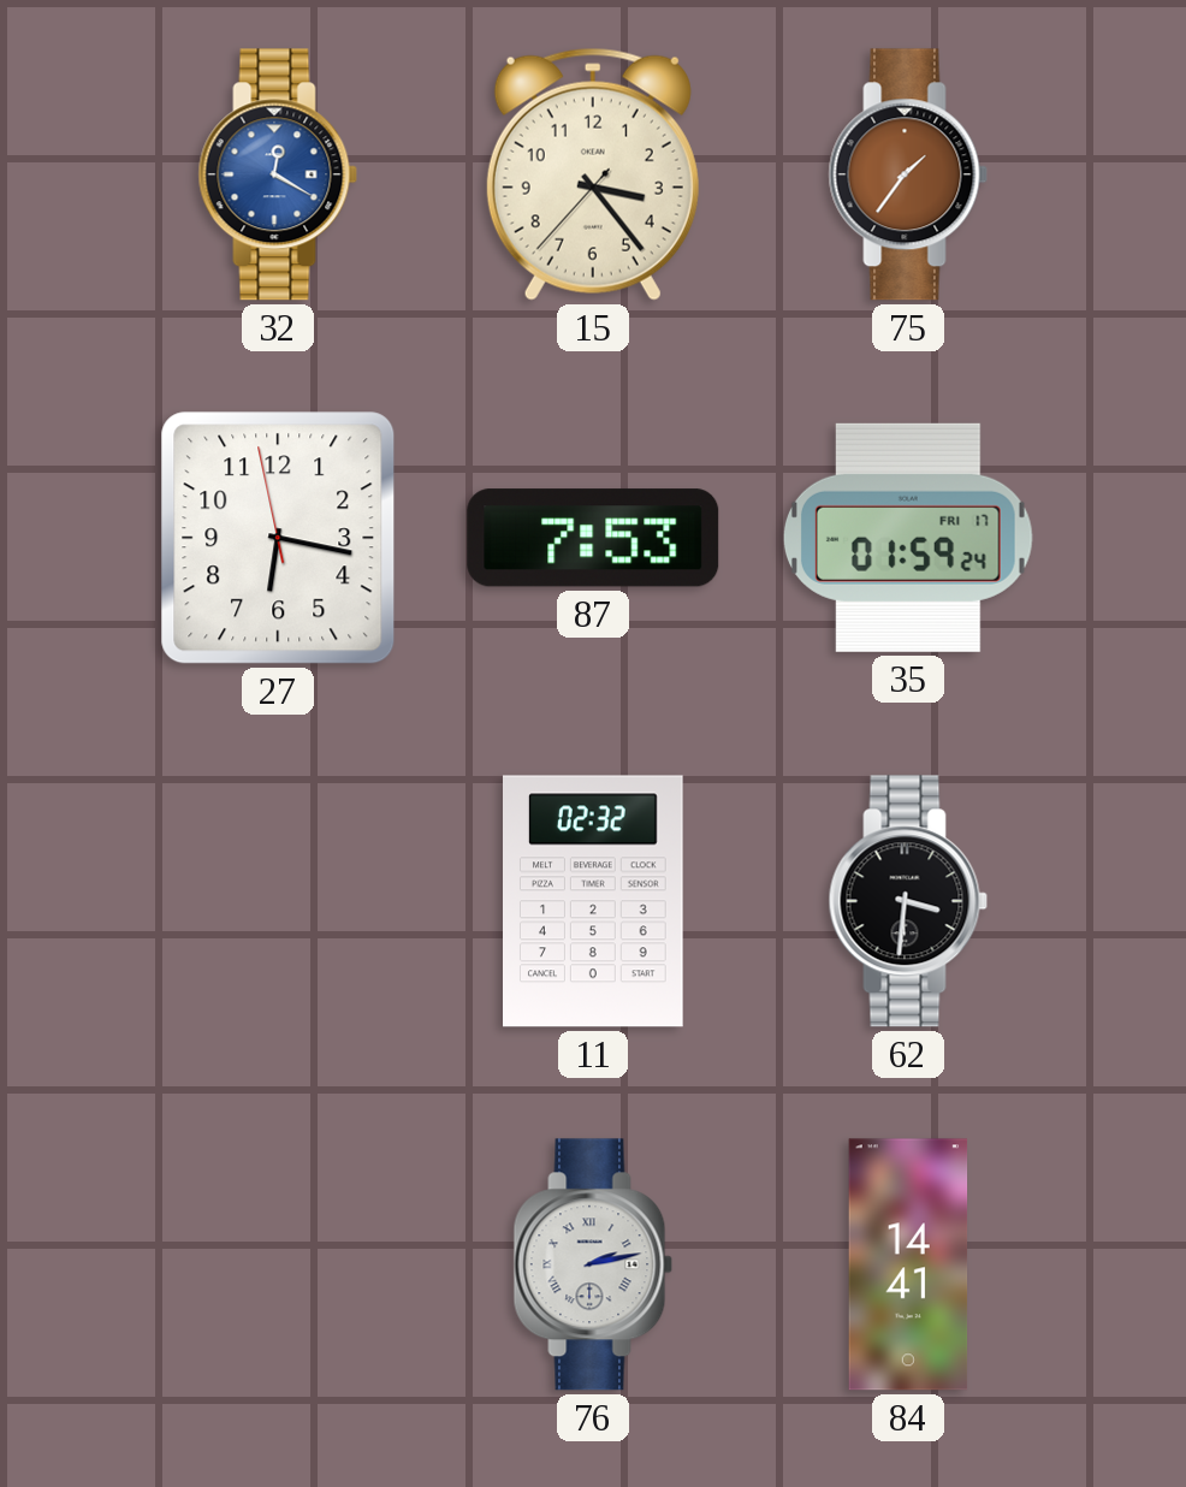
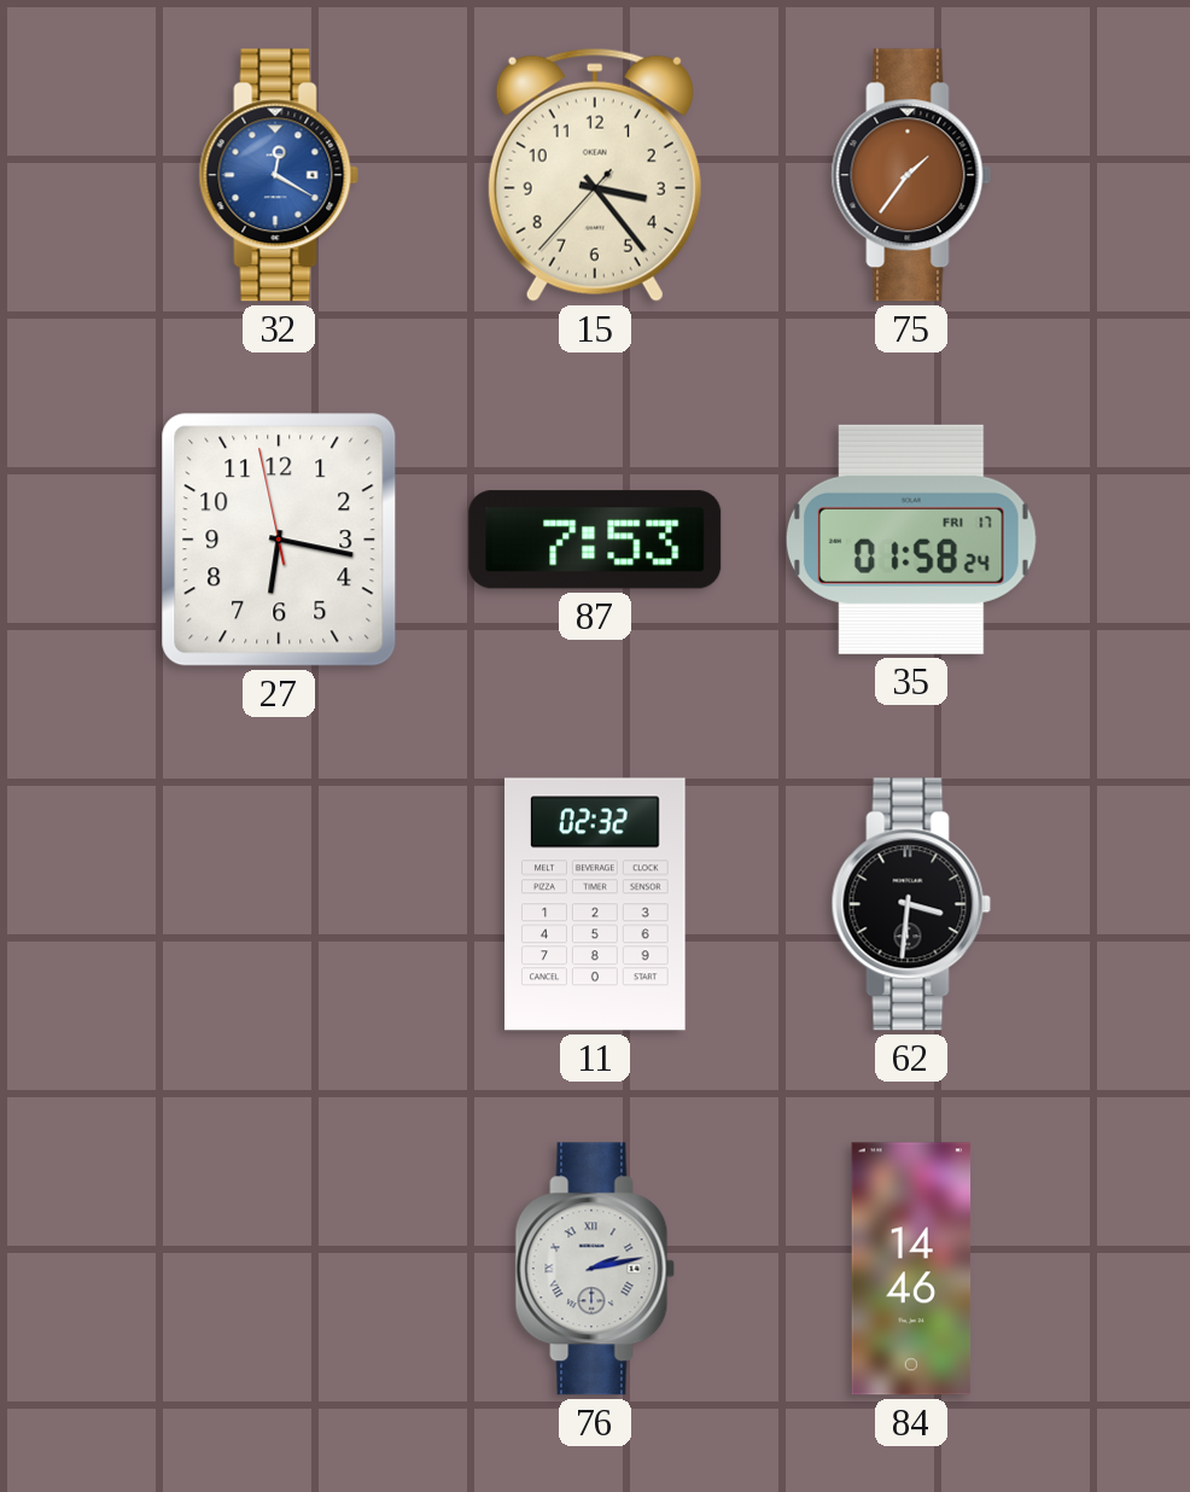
35: 01:59 -> 01:58 (911, 540)
84: 14:41 -> 14:46 (911, 1269)
